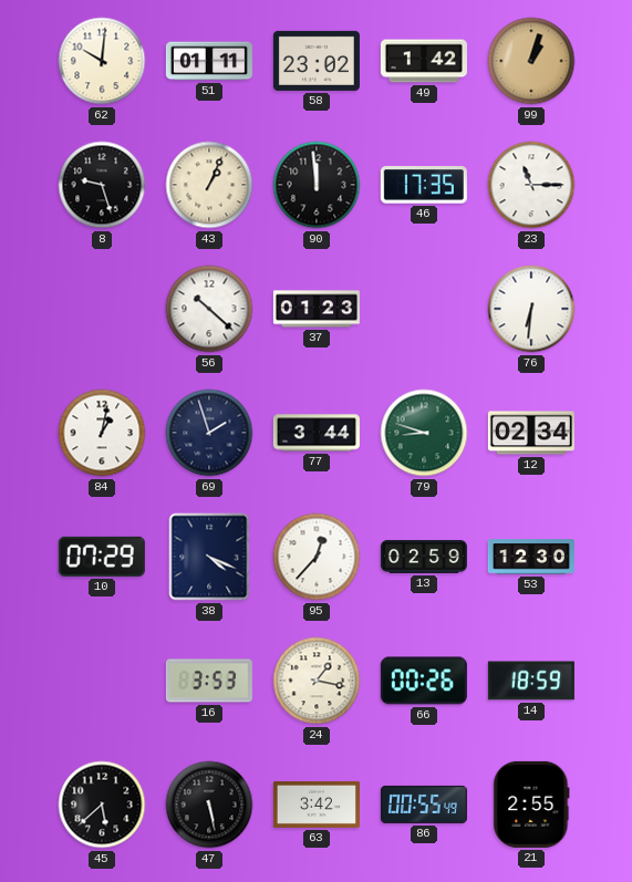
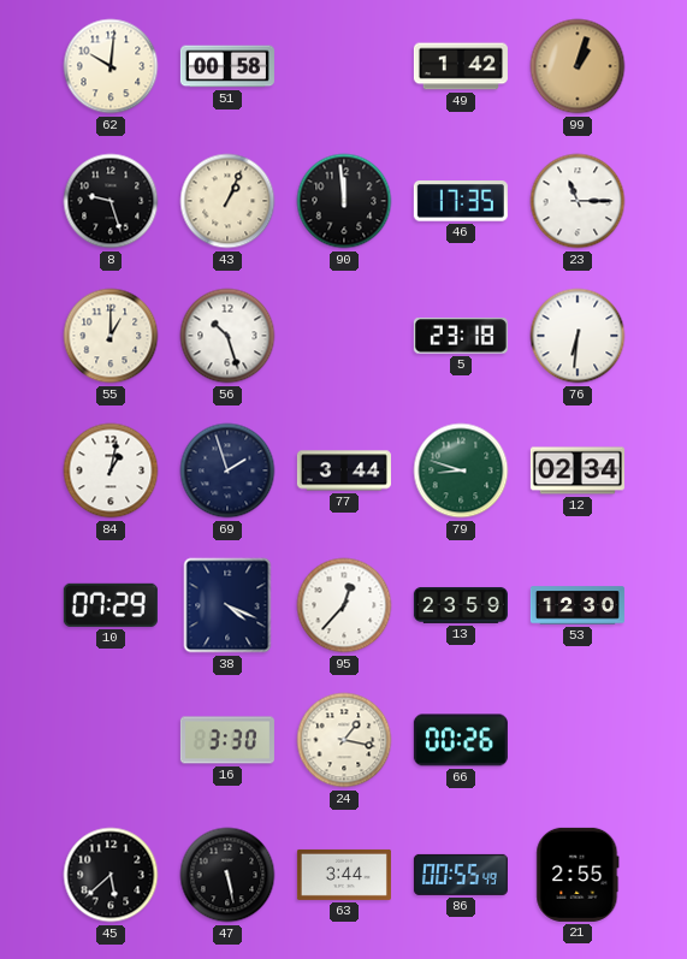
51: 01:11 -> 00:58 (227, 66)
58: 23:02 -> none (317, 61)
55: none -> 1:00 (111, 336)
56: 10:22 -> 10:27 (227, 336)
37: 01:23 -> none (317, 309)
5: none -> 23:18 (461, 336)
13: 02:59 -> 23:59 (461, 605)
16: 3:53 -> 3:30 (227, 740)
14: 18:59 -> none (531, 681)
63: 3:42 -> 3:44 (344, 875)
